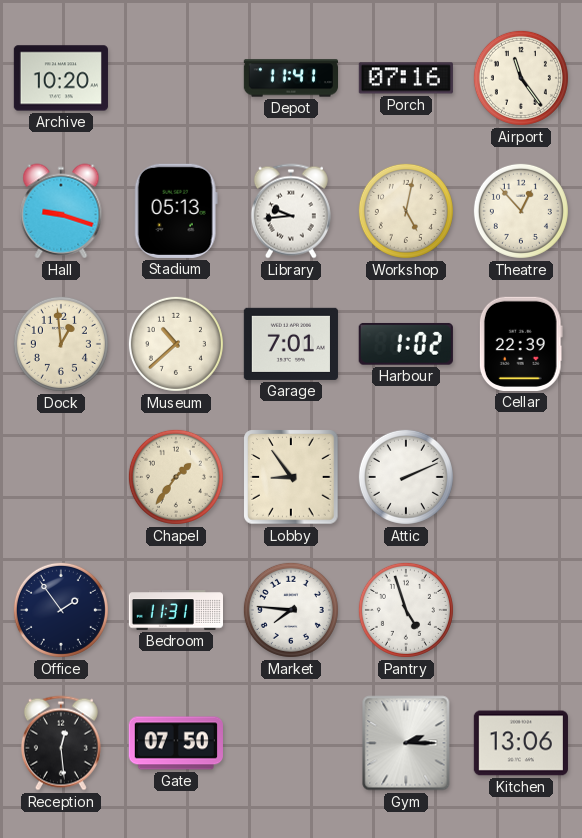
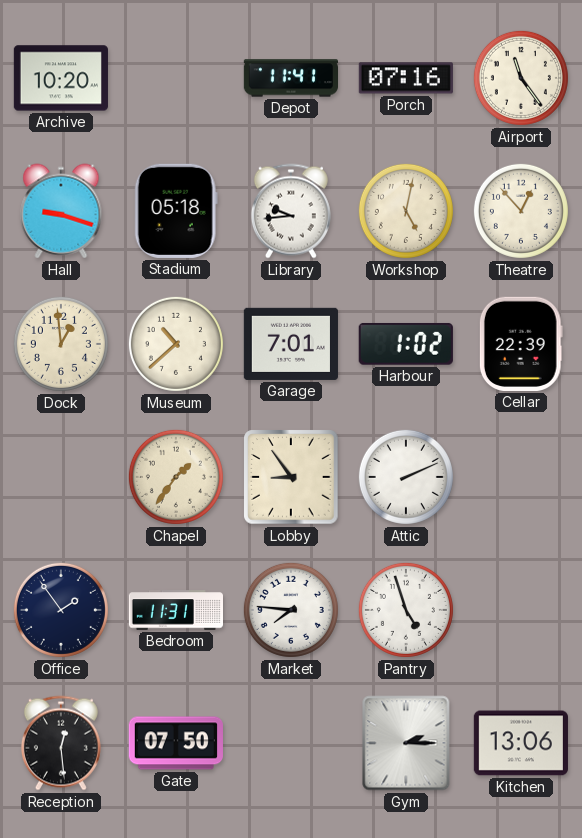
Stadium: 05:13 -> 05:18 (176, 211)
